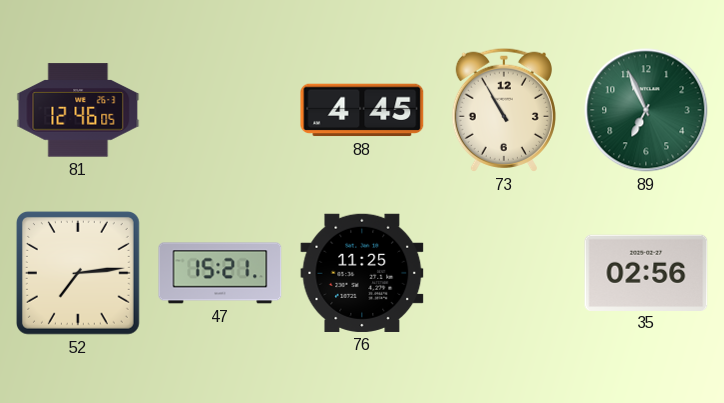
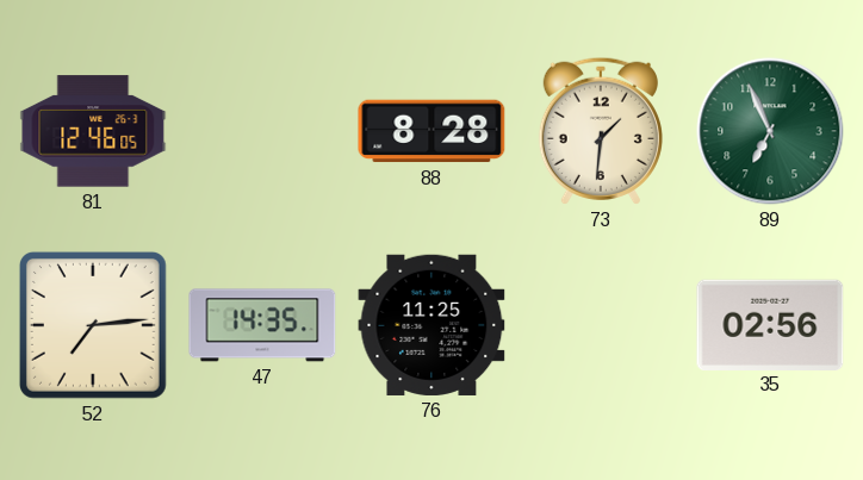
88: 4:45 -> 8:28 (431, 131)
73: 10:55 -> 1:31 (601, 131)
47: 15:21 -> 14:35 (262, 325)
